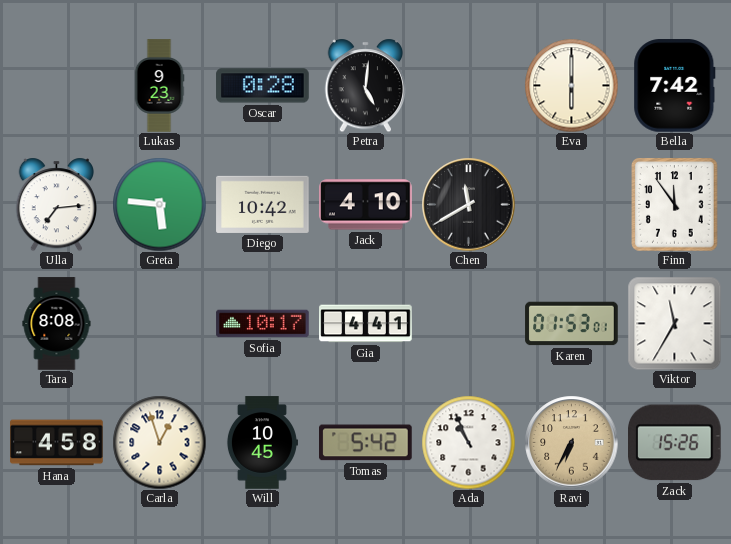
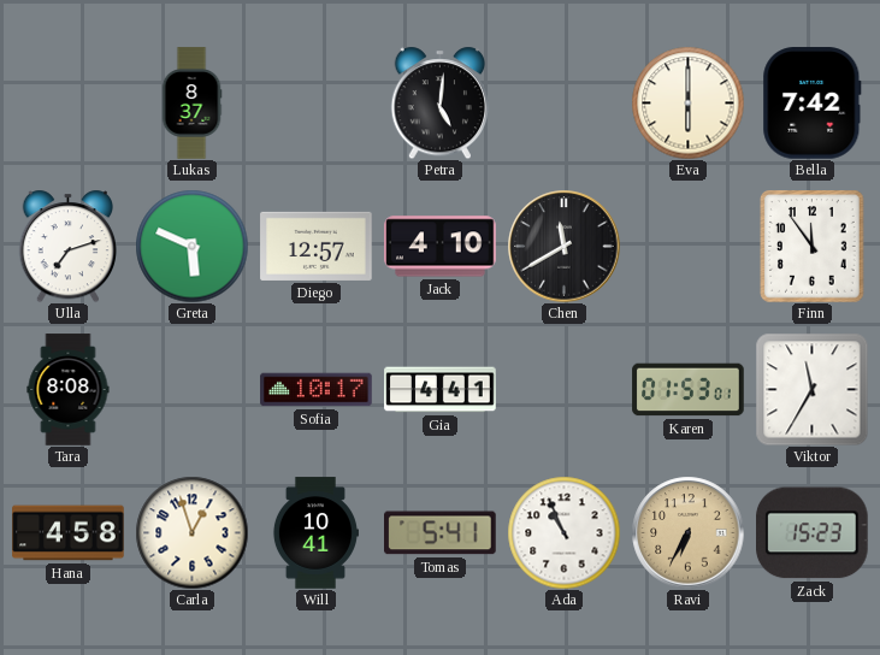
Lukas: 9:23 -> 8:37 (191, 104)
Oscar: 0:28 -> none (263, 86)
Ulla: 7:14 -> 7:12 (67, 246)
Greta: 5:46 -> 5:49 (191, 246)
Diego: 10:42 -> 12:57 (317, 246)
Will: 10:45 -> 10:41 (315, 533)
Tomas: 5:42 -> 5:41 (441, 533)
Zack: 15:26 -> 15:23 (813, 533)
